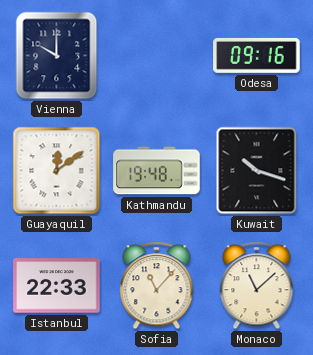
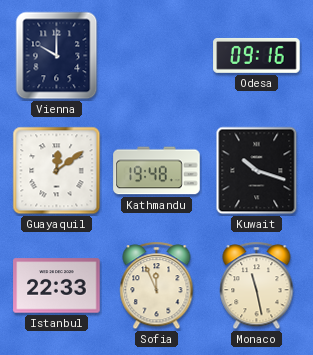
Sofia: 11:07 -> 11:56 (157, 286)
Monaco: 11:08 -> 11:28 (257, 286)
